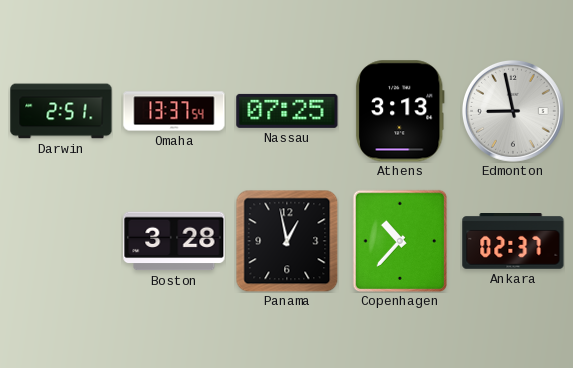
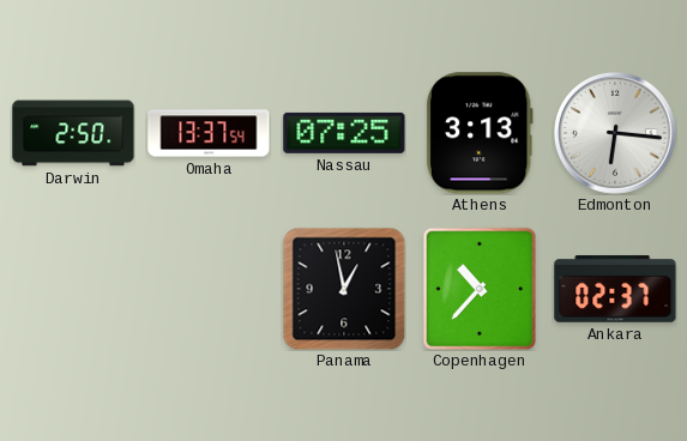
Darwin: 2:51 -> 2:50 (73, 133)
Edmonton: 8:58 -> 6:16 (615, 133)
Boston: 3:28 -> none (174, 241)
